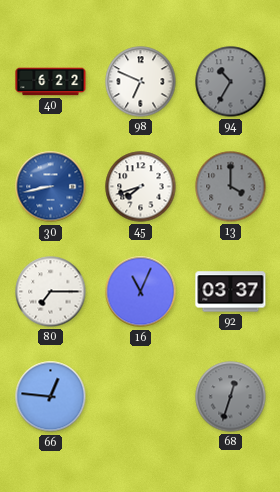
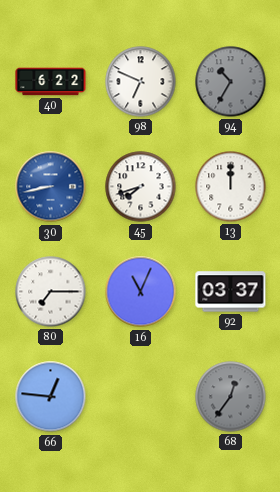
13: 4:00 -> 12:00 (231, 187)
13 dial: grey -> white (231, 187)
68: 12:33 -> 12:36 (231, 397)
